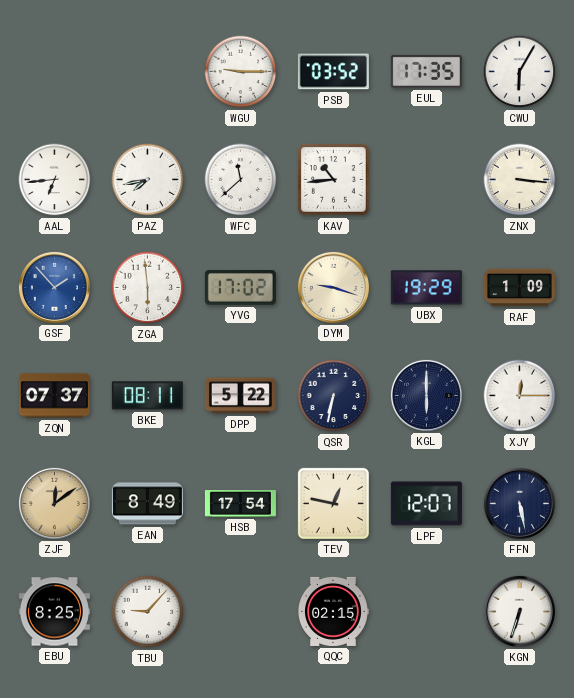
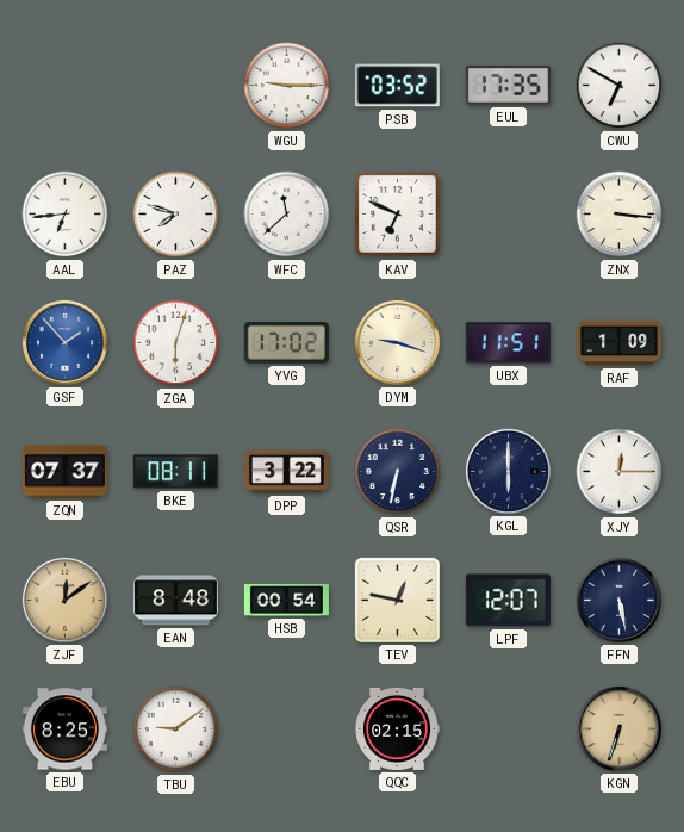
CWU: 6:05 -> 6:50 (620, 86)
PAZ: 7:43 -> 7:48 (176, 215)
KAV: 10:44 -> 6:49 (398, 215)
ZGA: 5:59 -> 6:03 (176, 343)
UBX: 19:29 -> 11:51 (508, 343)
DPP: 5:22 -> 3:22 (286, 472)
EAN: 8:49 -> 8:48 (175, 601)
HSB: 17:54 -> 00:54 (286, 601)
TBU: 9:07 -> 9:09 (176, 729)
KGN dial: white -> champagne (618, 728)
